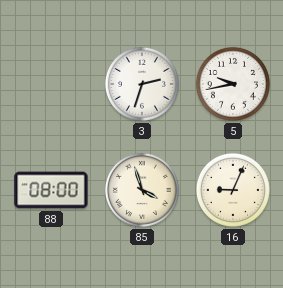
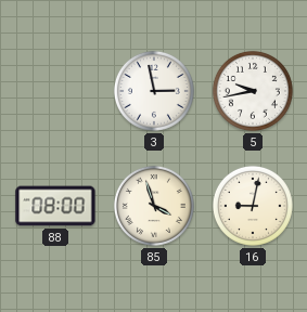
3: 2:33 -> 2:58 (154, 91)
16: 9:04 -> 9:02 (253, 206)
